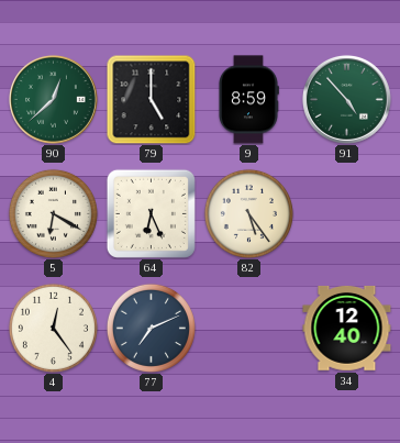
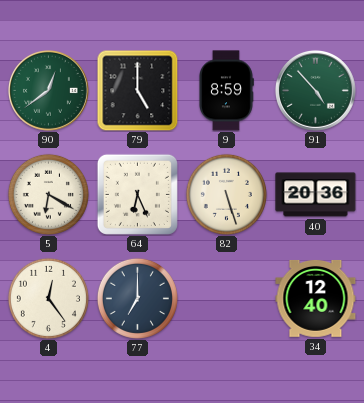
90: 12:38 -> 12:39 (48, 90)
82: 5:24 -> 5:27 (226, 194)
40: none -> 20:36 (316, 195)
77: 7:11 -> 7:00 (137, 298)
